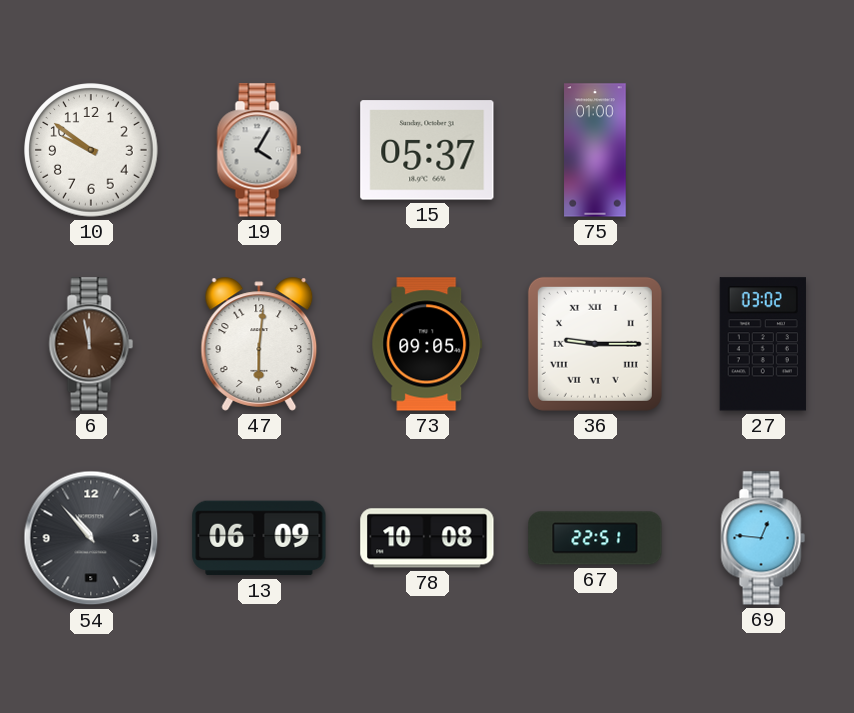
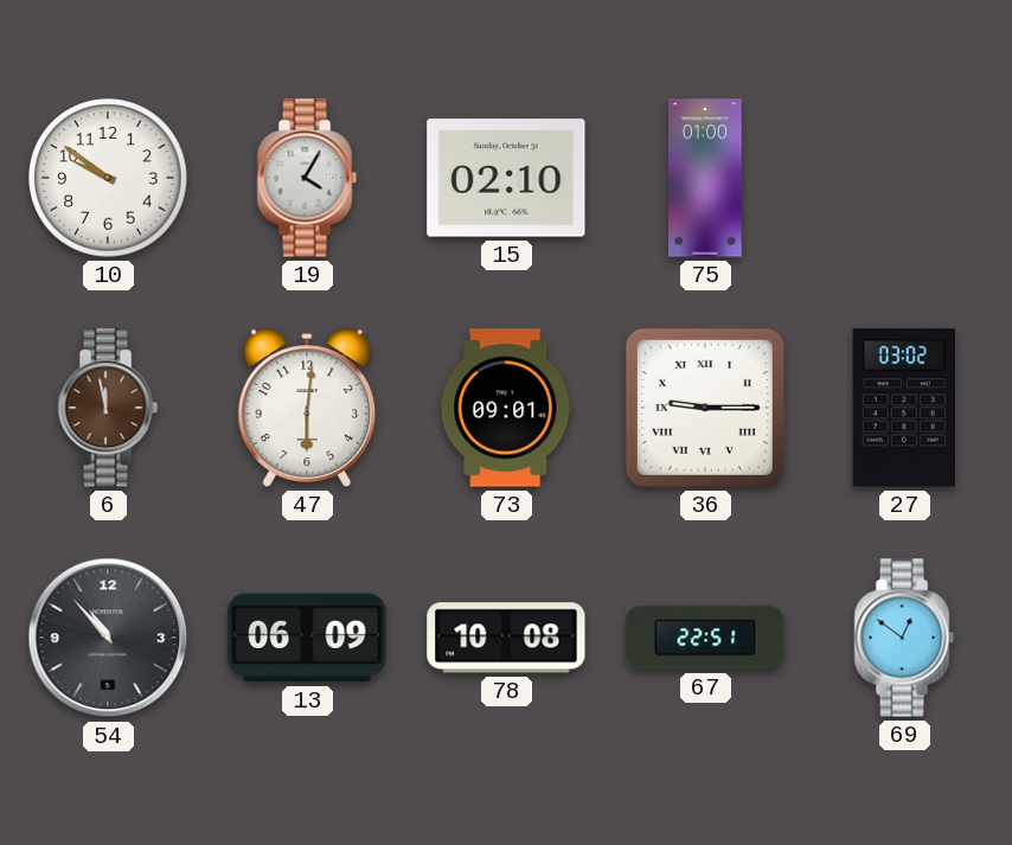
15: 05:37 -> 02:10 (506, 178)
73: 09:05 -> 09:01 (506, 408)
69: 12:46 -> 12:51 (904, 638)
